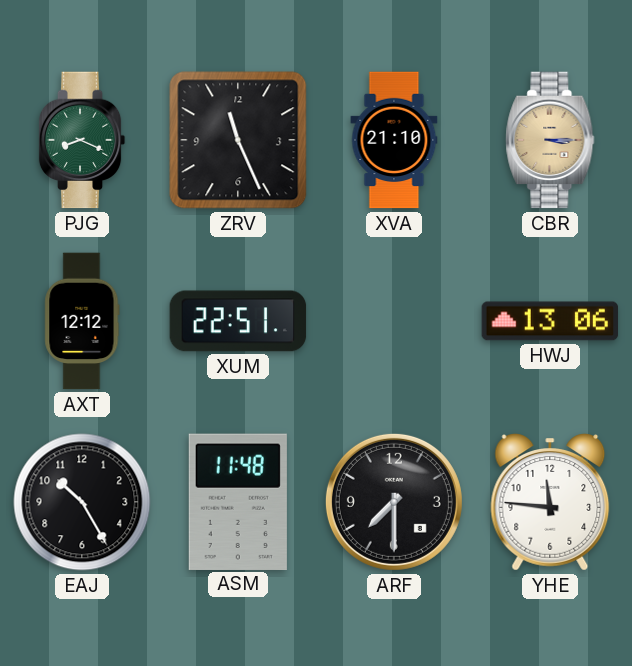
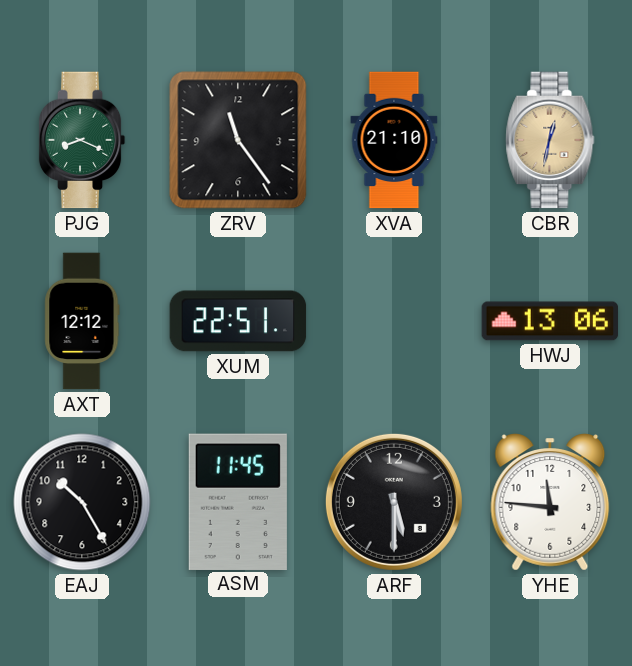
ZRV: 11:26 -> 11:24 (238, 140)
CBR: 3:15 -> 12:32 (550, 140)
ASM: 11:48 -> 11:45 (238, 501)
ARF: 7:30 -> 5:30 (394, 502)
